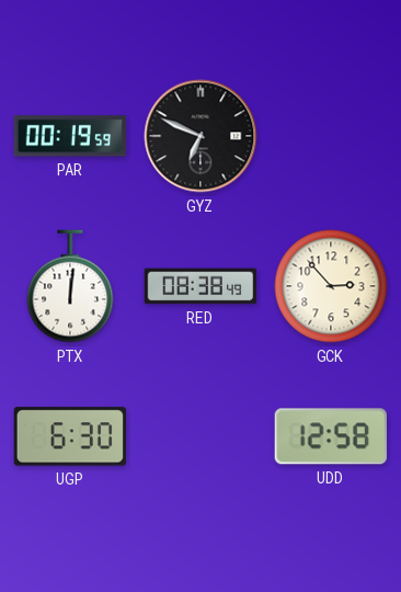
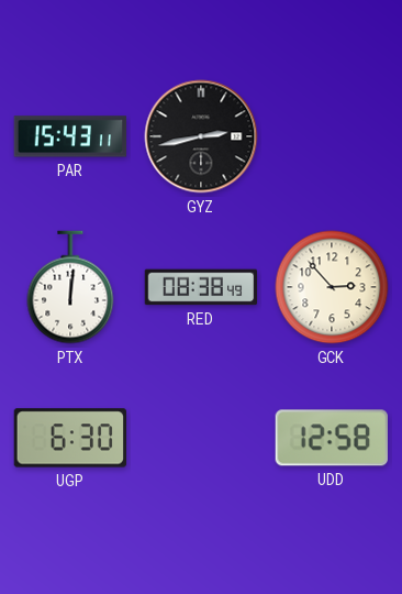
PAR: 00:19 -> 15:43 (70, 136)
GYZ: 6:49 -> 2:43 (201, 136)
